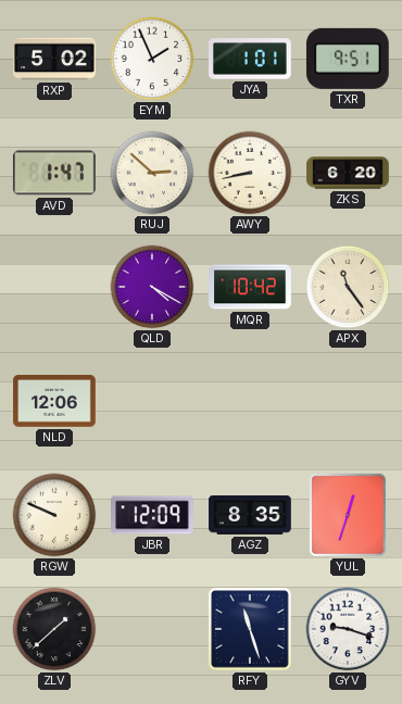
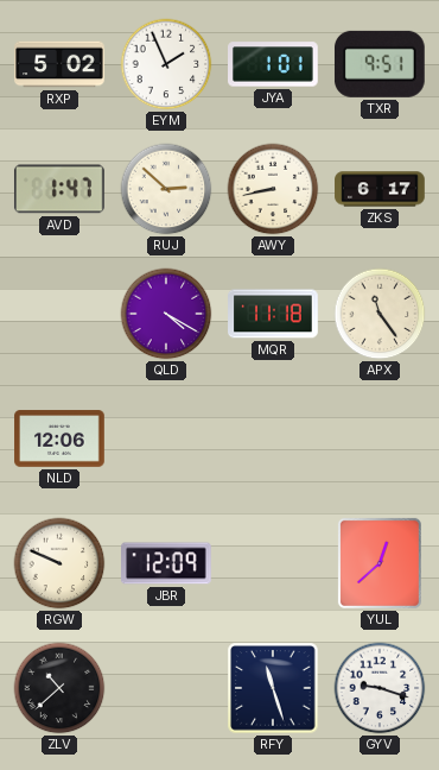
ZKS: 6:20 -> 6:17 (380, 189)
MQR: 10:42 -> 11:18 (273, 314)
AGZ: 8:35 -> none (250, 516)
YUL: 12:33 -> 12:38 (380, 563)
ZLV: 1:38 -> 10:38 (59, 688)
